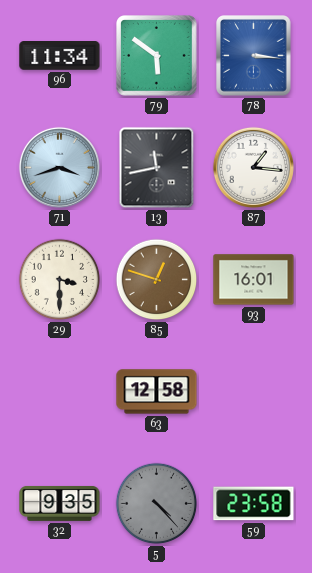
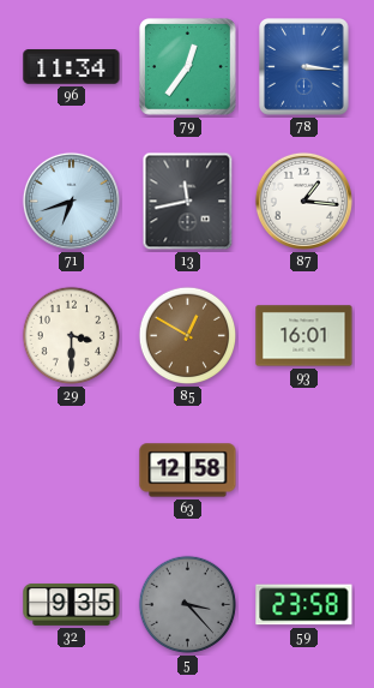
79: 5:51 -> 12:36 (188, 67)
71: 3:42 -> 6:42 (71, 201)
85: 12:48 -> 12:50 (188, 336)
5: 4:23 -> 3:23 (188, 605)
